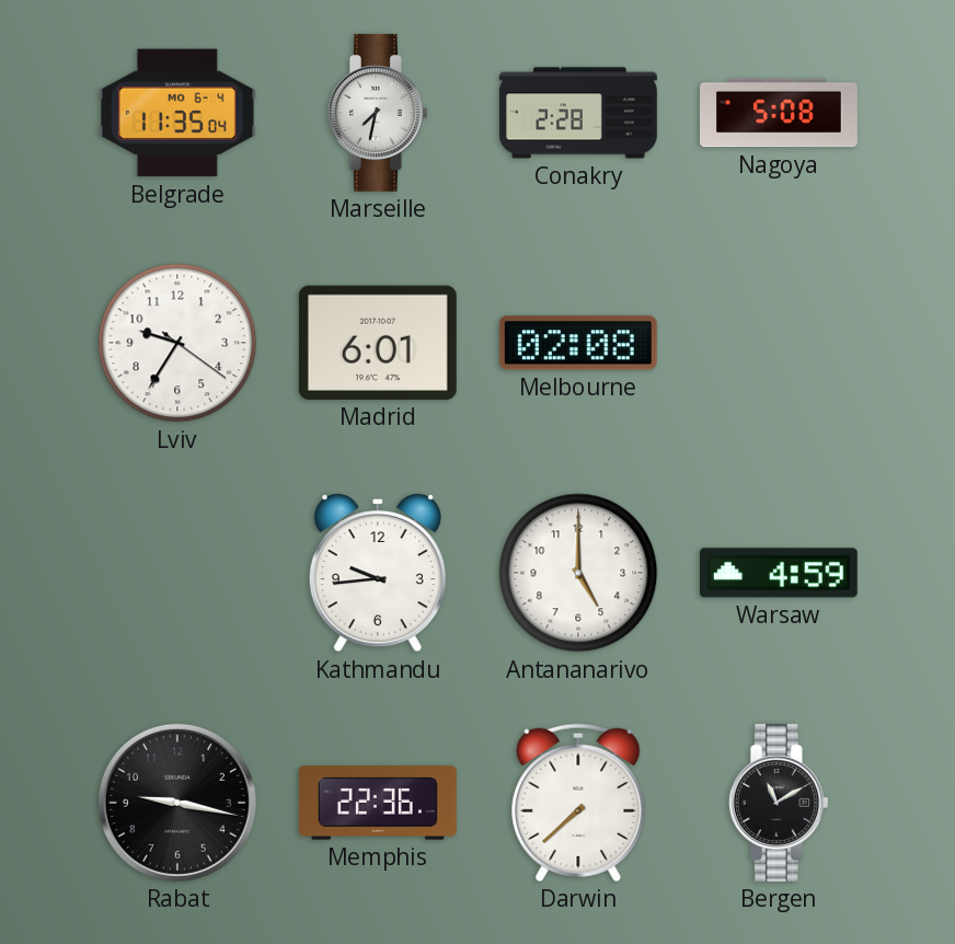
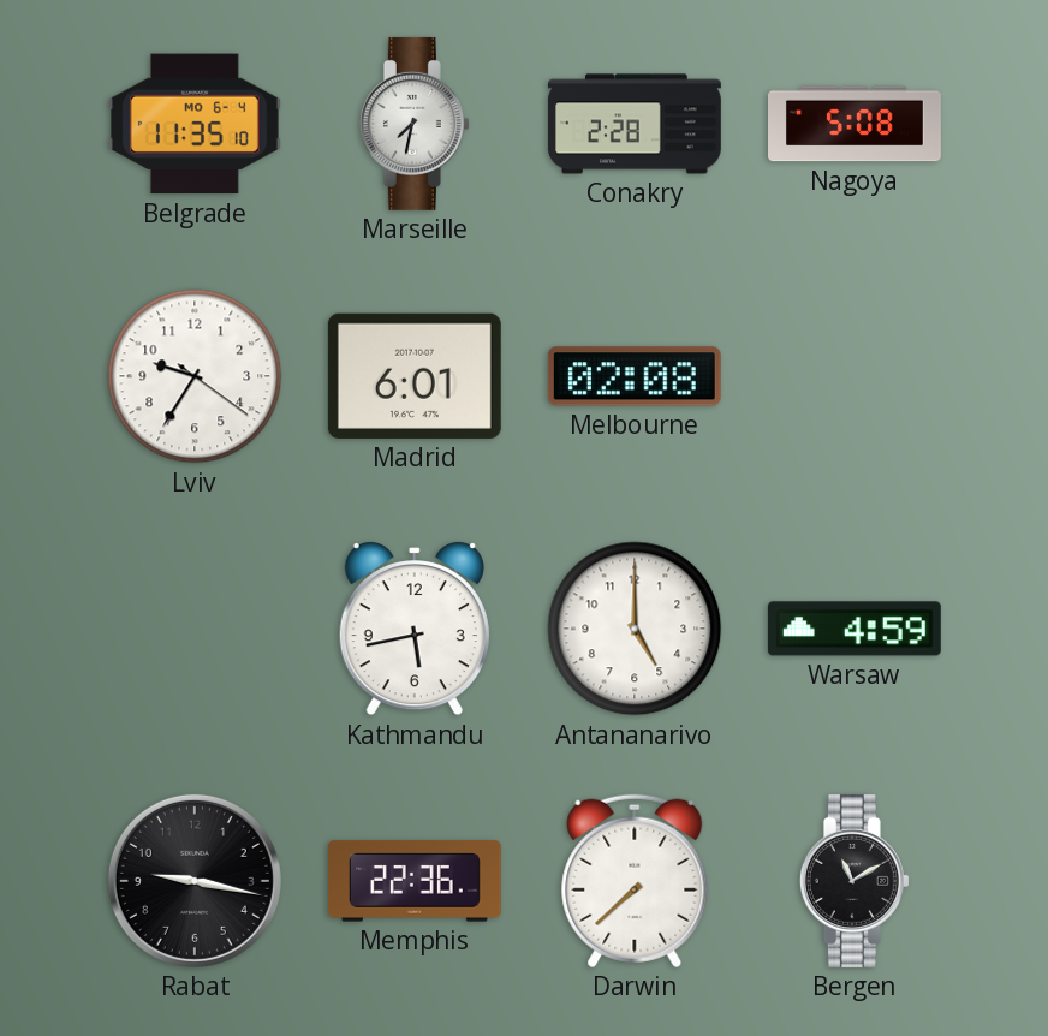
Belgrade: 11:35:04 -> 11:35:10 (195, 124)
Kathmandu: 9:44 -> 5:43 (415, 630)
